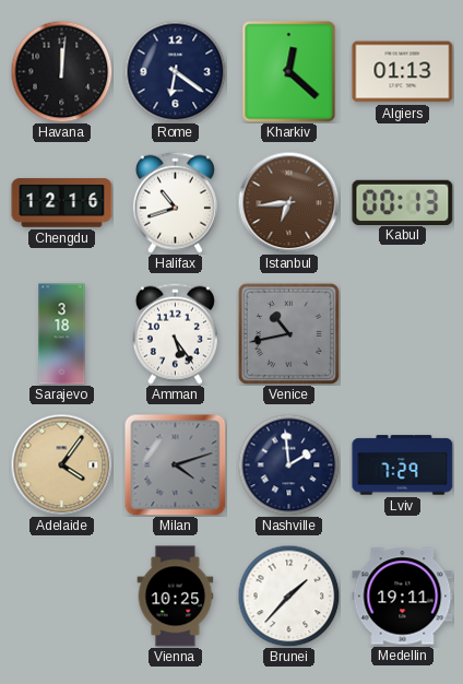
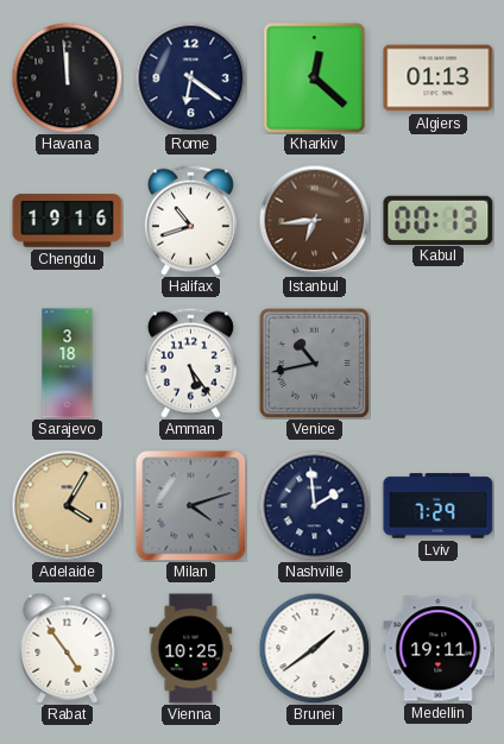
Havana: 12:01 -> 11:59 (67, 77)
Chengdu: 12:16 -> 19:16 (68, 221)
Adelaide: 4:06 -> 4:05 (67, 505)
Rabat: none -> 4:54 (68, 648)
Brunei: 1:37 -> 1:39 (314, 648)
